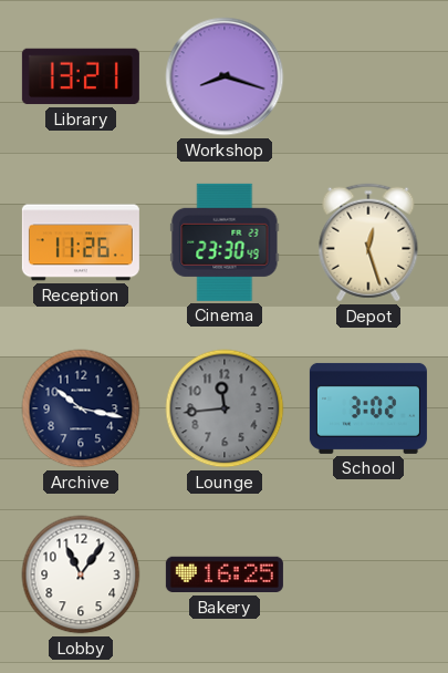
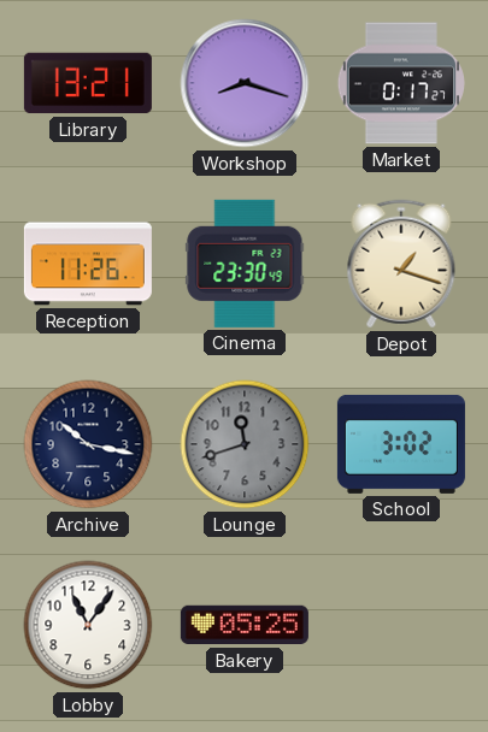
Market: none -> 0:17 (401, 83)
Depot: 12:27 -> 1:18 (401, 264)
Lounge: 11:44 -> 11:42 (245, 444)
Bakery: 16:25 -> 05:25 (245, 625)
